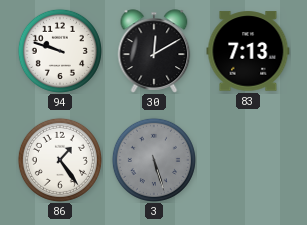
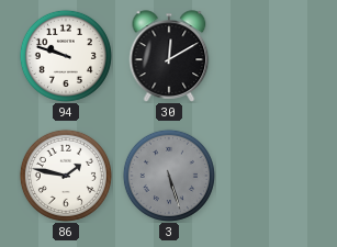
83: 7:13 -> none (248, 51)
86: 1:24 -> 1:47 (66, 176)
